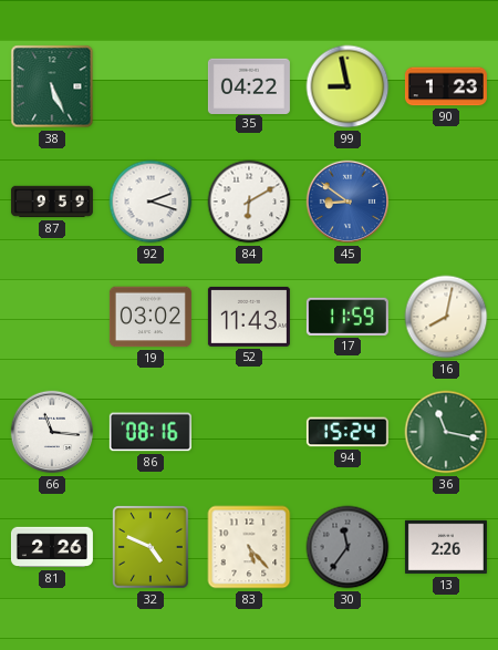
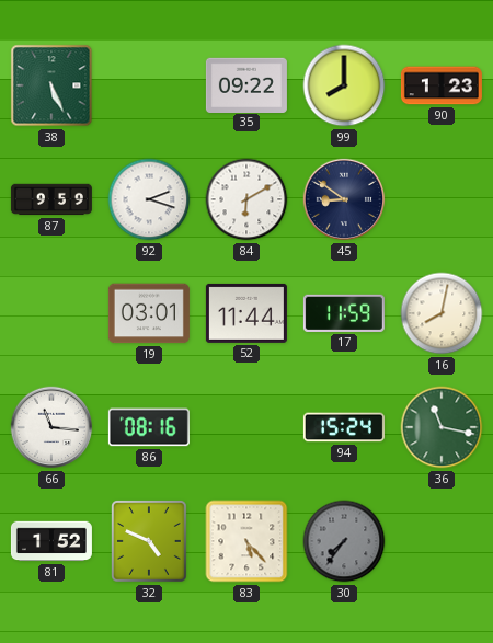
35: 04:22 -> 09:22 (246, 84)
99: 8:58 -> 8:00 (344, 85)
45 dial: blue -> navy (344, 199)
19: 03:02 -> 03:01 (149, 313)
52: 11:43 -> 11:44 (246, 313)
81: 2:26 -> 1:52 (51, 541)
30: 11:36 -> 7:36 (344, 541)
13: 2:26 -> none (446, 547)
